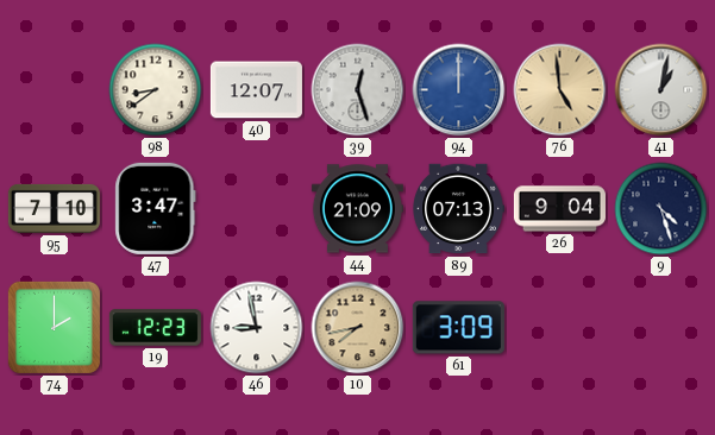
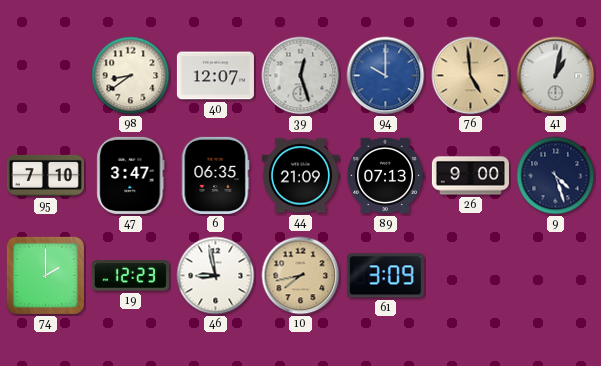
94: 12:00 -> 10:00 (386, 76)
6: none -> 06:35 (215, 175)
26: 9:04 -> 9:00 (470, 176)
